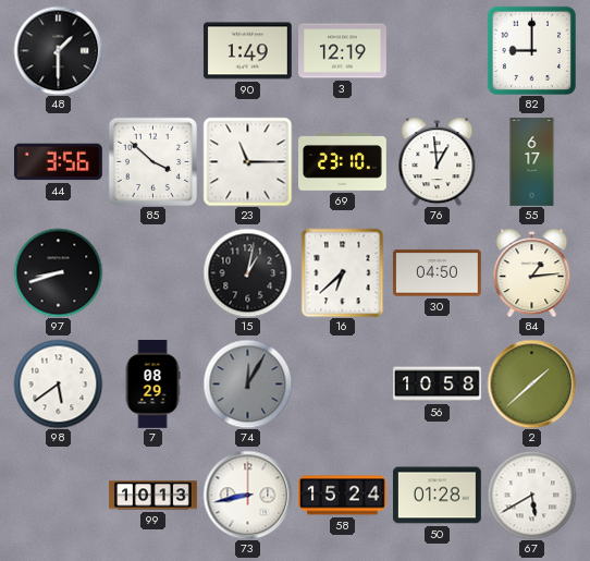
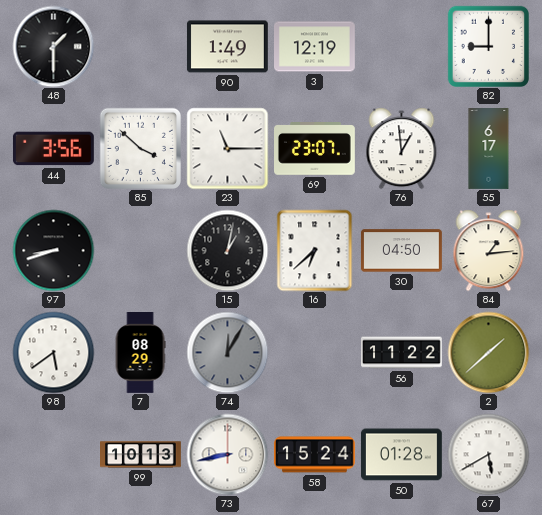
69: 23:10 -> 23:07 (315, 149)
56: 10:58 -> 11:22 (402, 353)
